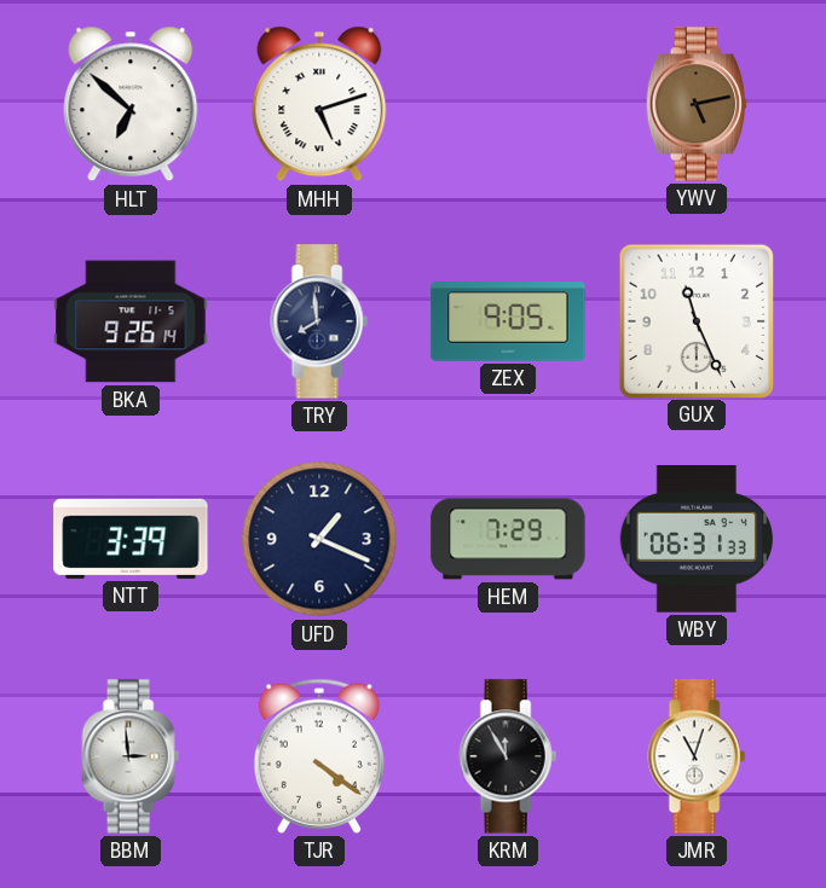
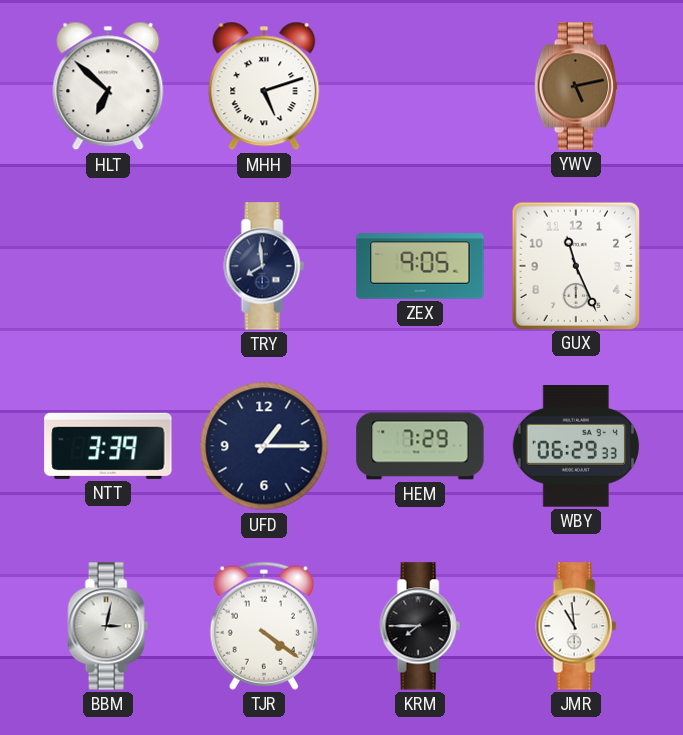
BKA: 9:26 -> none (131, 321)
UFD: 1:19 -> 1:15 (264, 446)
WBY: 06:31 -> 06:29 (575, 446)
BBM: 2:59 -> 3:02 (108, 626)
KRM: 11:55 -> 7:45 (420, 626)
JMR: 11:03 -> 10:59 (576, 626)
